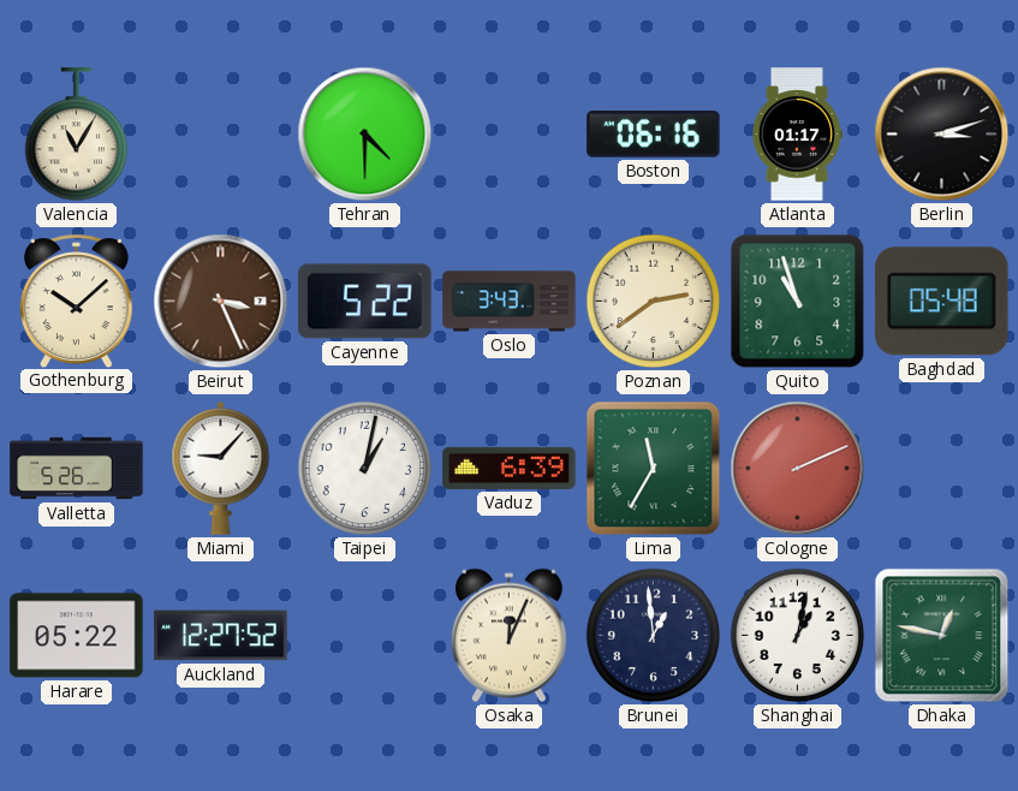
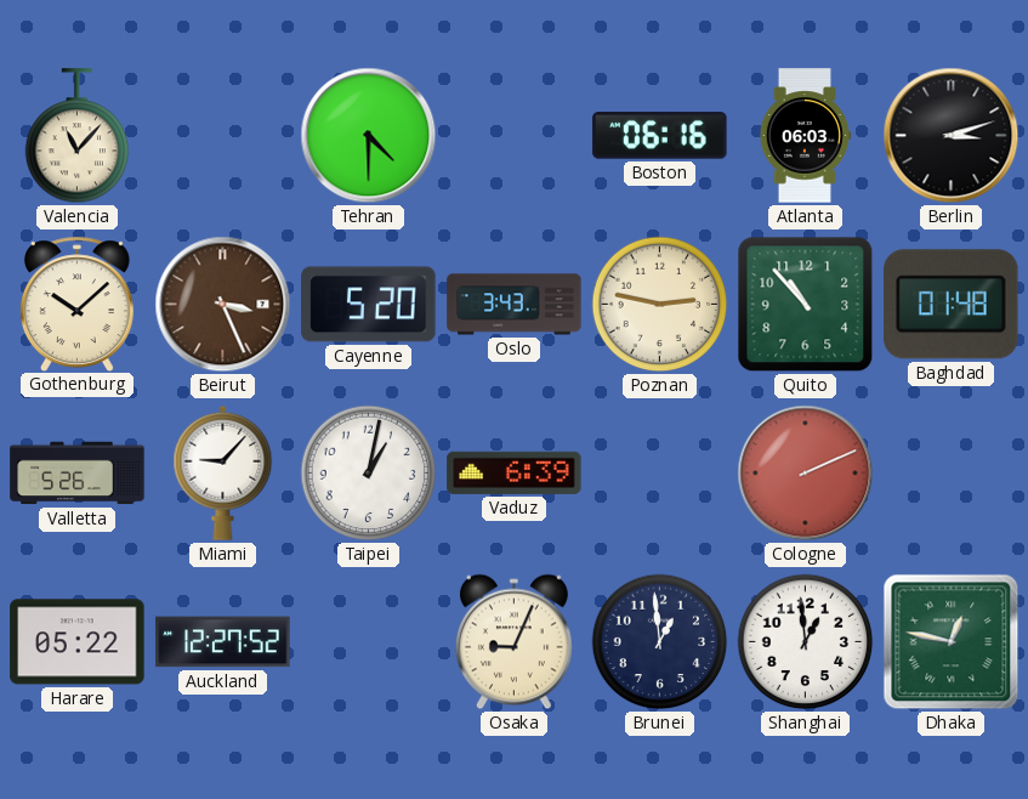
Valencia: 11:05 -> 11:07 (78, 136)
Atlanta: 01:17 -> 06:03 (803, 136)
Cayenne: 5:22 -> 5:20 (369, 305)
Poznan: 2:39 -> 2:47 (660, 305)
Quito: 10:57 -> 10:53 (806, 305)
Baghdad: 05:48 -> 01:48 (952, 305)
Lima: 11:35 -> none (654, 469)
Osaka: 12:04 -> 9:04 (513, 642)
Shanghai: 1:02 -> 12:59 (806, 642)
